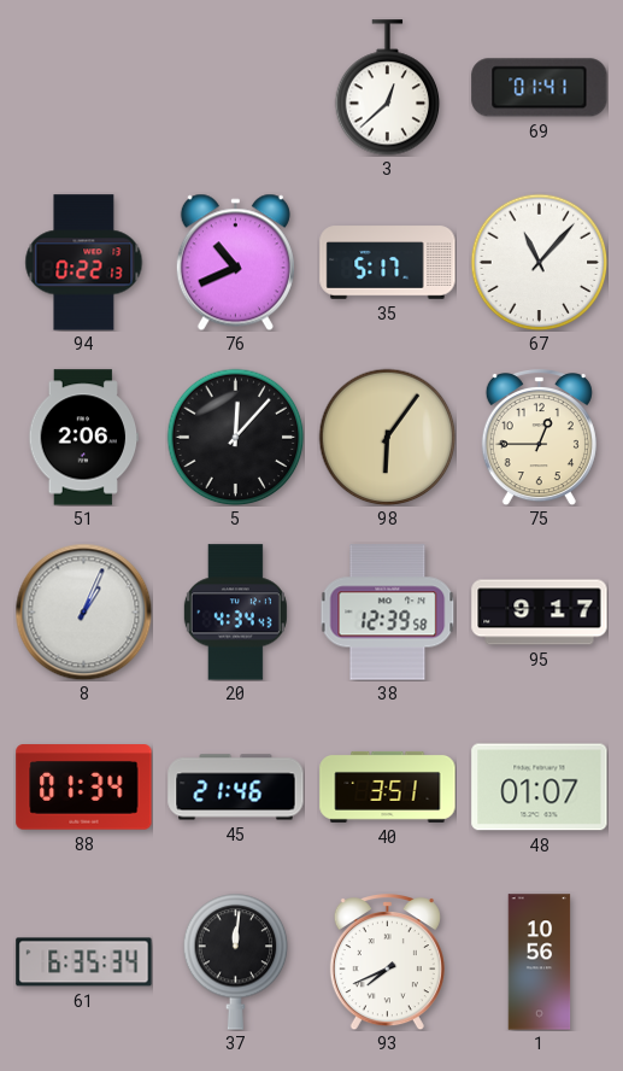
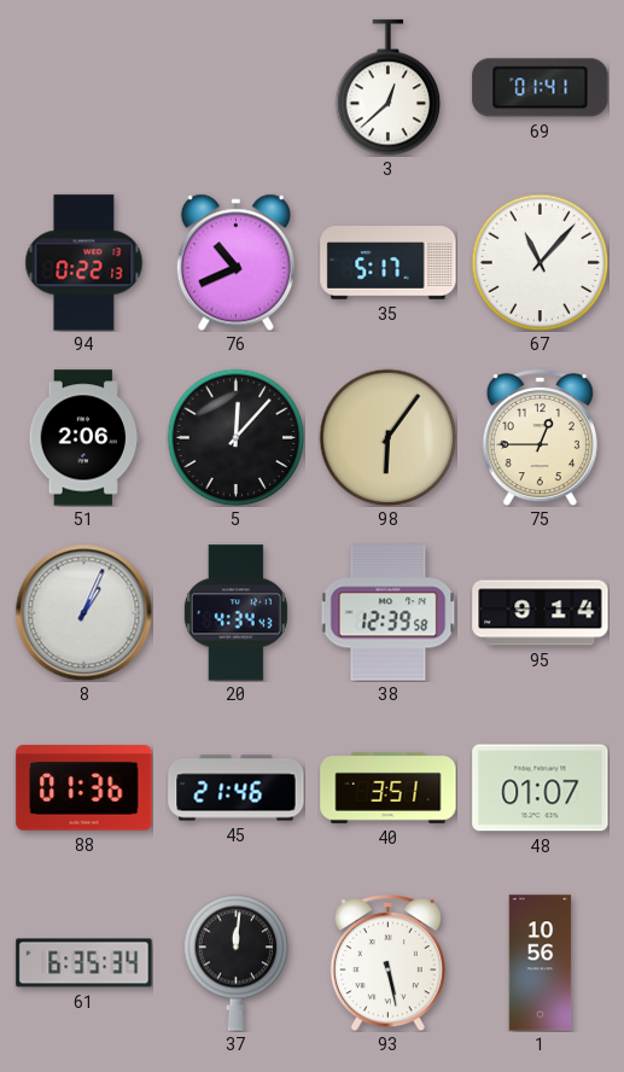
95: 9:17 -> 9:14 (541, 613)
88: 01:34 -> 01:36 (84, 788)
93: 7:41 -> 5:28 (387, 963)
